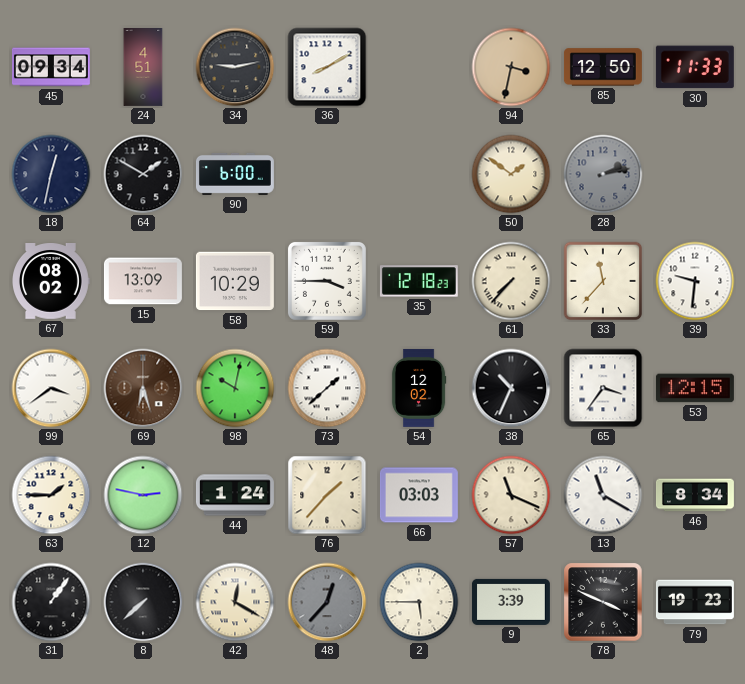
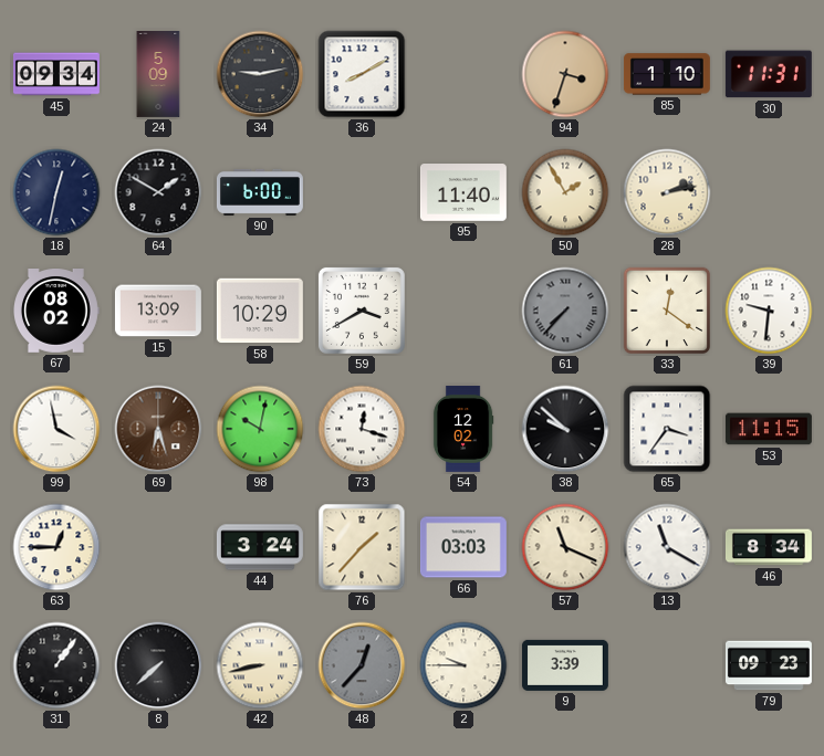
24: 4:51 -> 5:09 (158, 75)
94: 3:32 -> 3:33 (565, 74)
85: 12:50 -> 1:10 (667, 74)
30: 11:33 -> 11:31 (769, 74)
95: none -> 11:40 (463, 193)
50: 1:51 -> 1:55 (565, 192)
28 dial: grey -> cream (667, 192)
59: 3:45 -> 3:40 (362, 311)
35: 12:18 -> none (419, 281)
61 dial: cream -> grey (565, 311)
33: 11:37 -> 12:21 (667, 311)
99: 3:39 -> 3:58 (56, 429)
73: 1:38 -> 12:18 (362, 429)
38: 10:34 -> 9:52 (565, 429)
53: 12:15 -> 11:15 (769, 429)
63: 1:45 -> 12:45 (56, 547)
12: 2:47 -> none (143, 495)
44: 1:24 -> 3:24 (260, 547)
42: 12:20 -> 8:43 (260, 665)
2: 5:45 -> 9:45 (463, 665)
78: 3:49 -> none (603, 602)
79: 19:23 -> 09:23 (769, 665)
